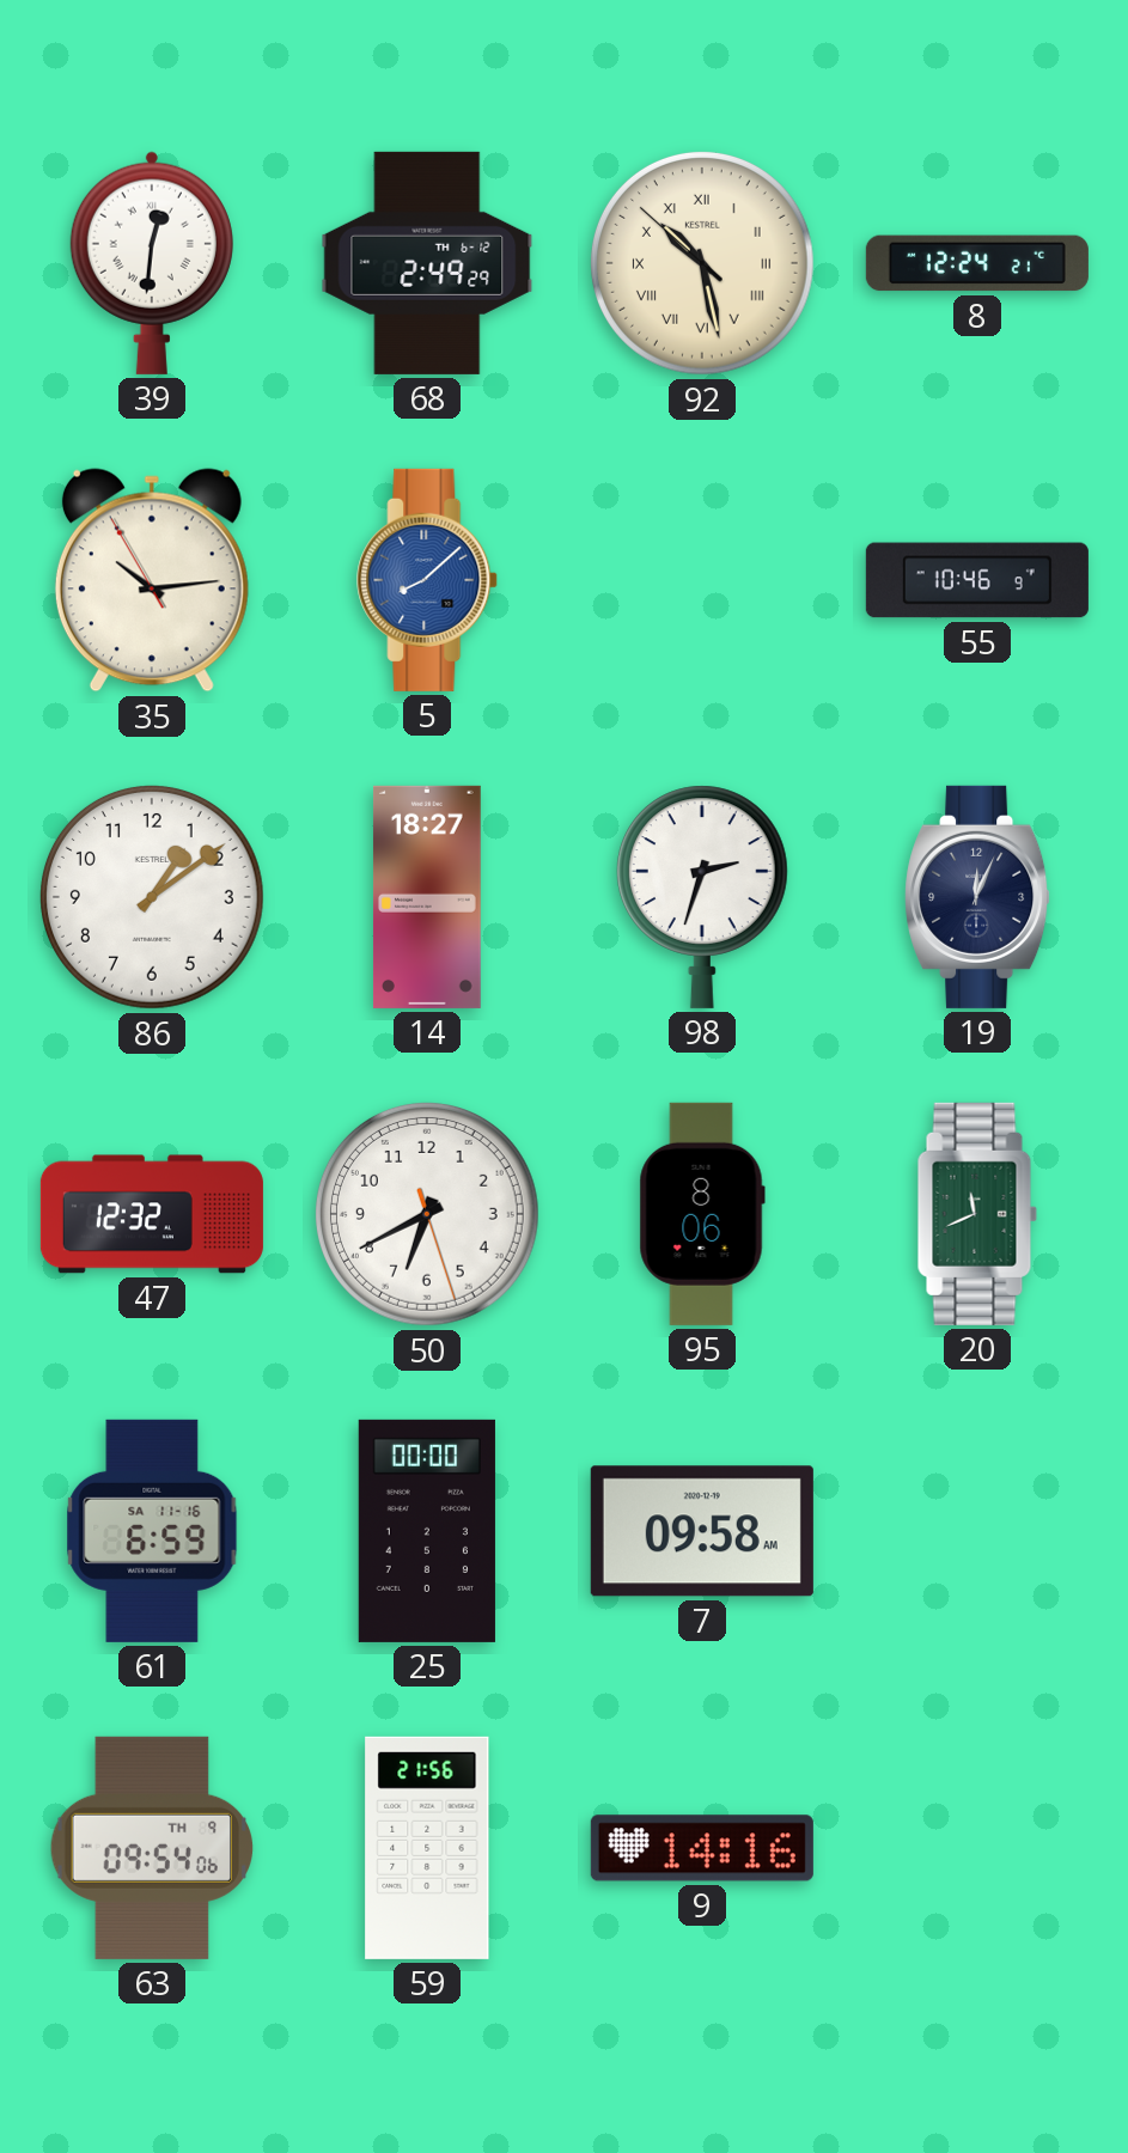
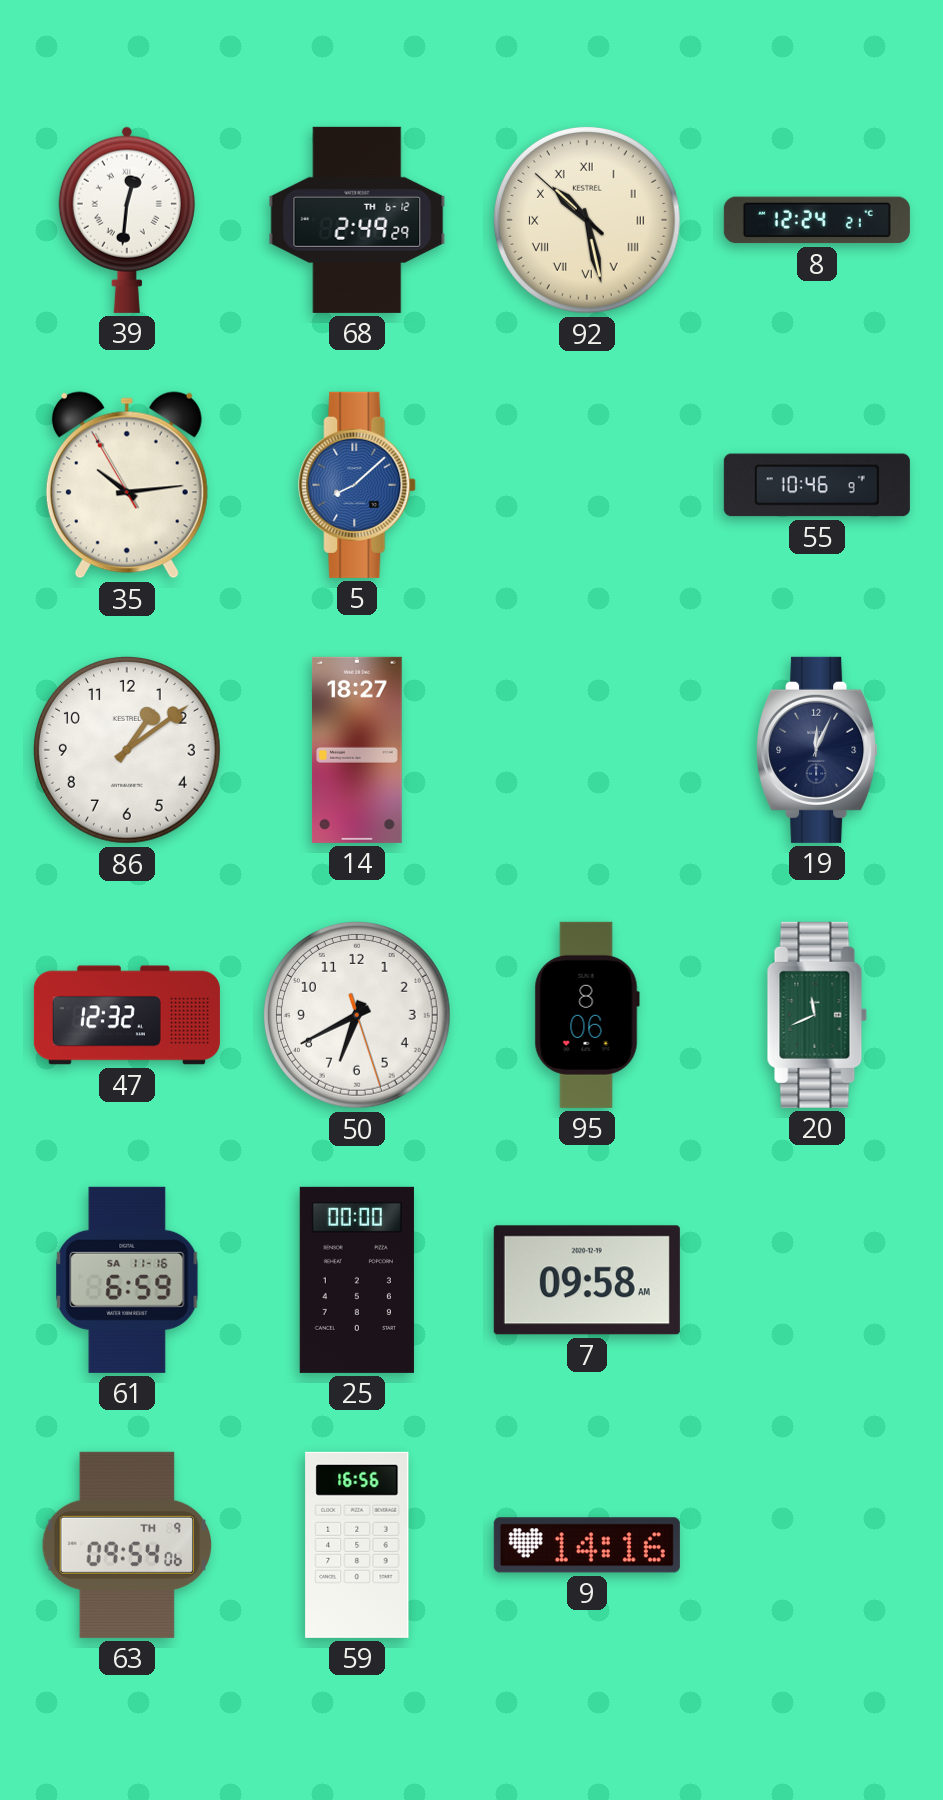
98: 2:33 -> none (702, 897)
59: 21:56 -> 16:56 (357, 1545)
